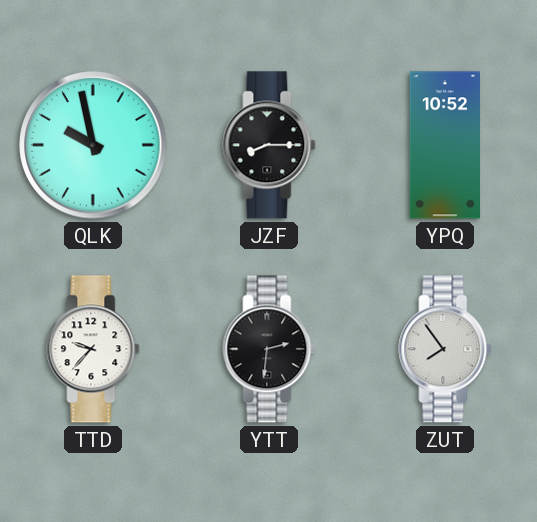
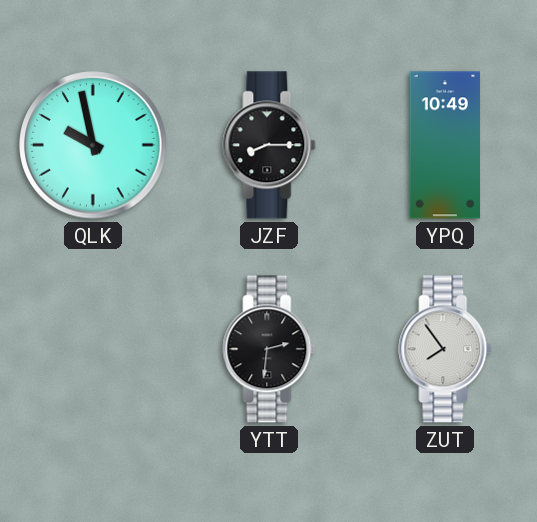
YPQ: 10:52 -> 10:49 (444, 145)
TTD: 9:37 -> none (93, 349)
